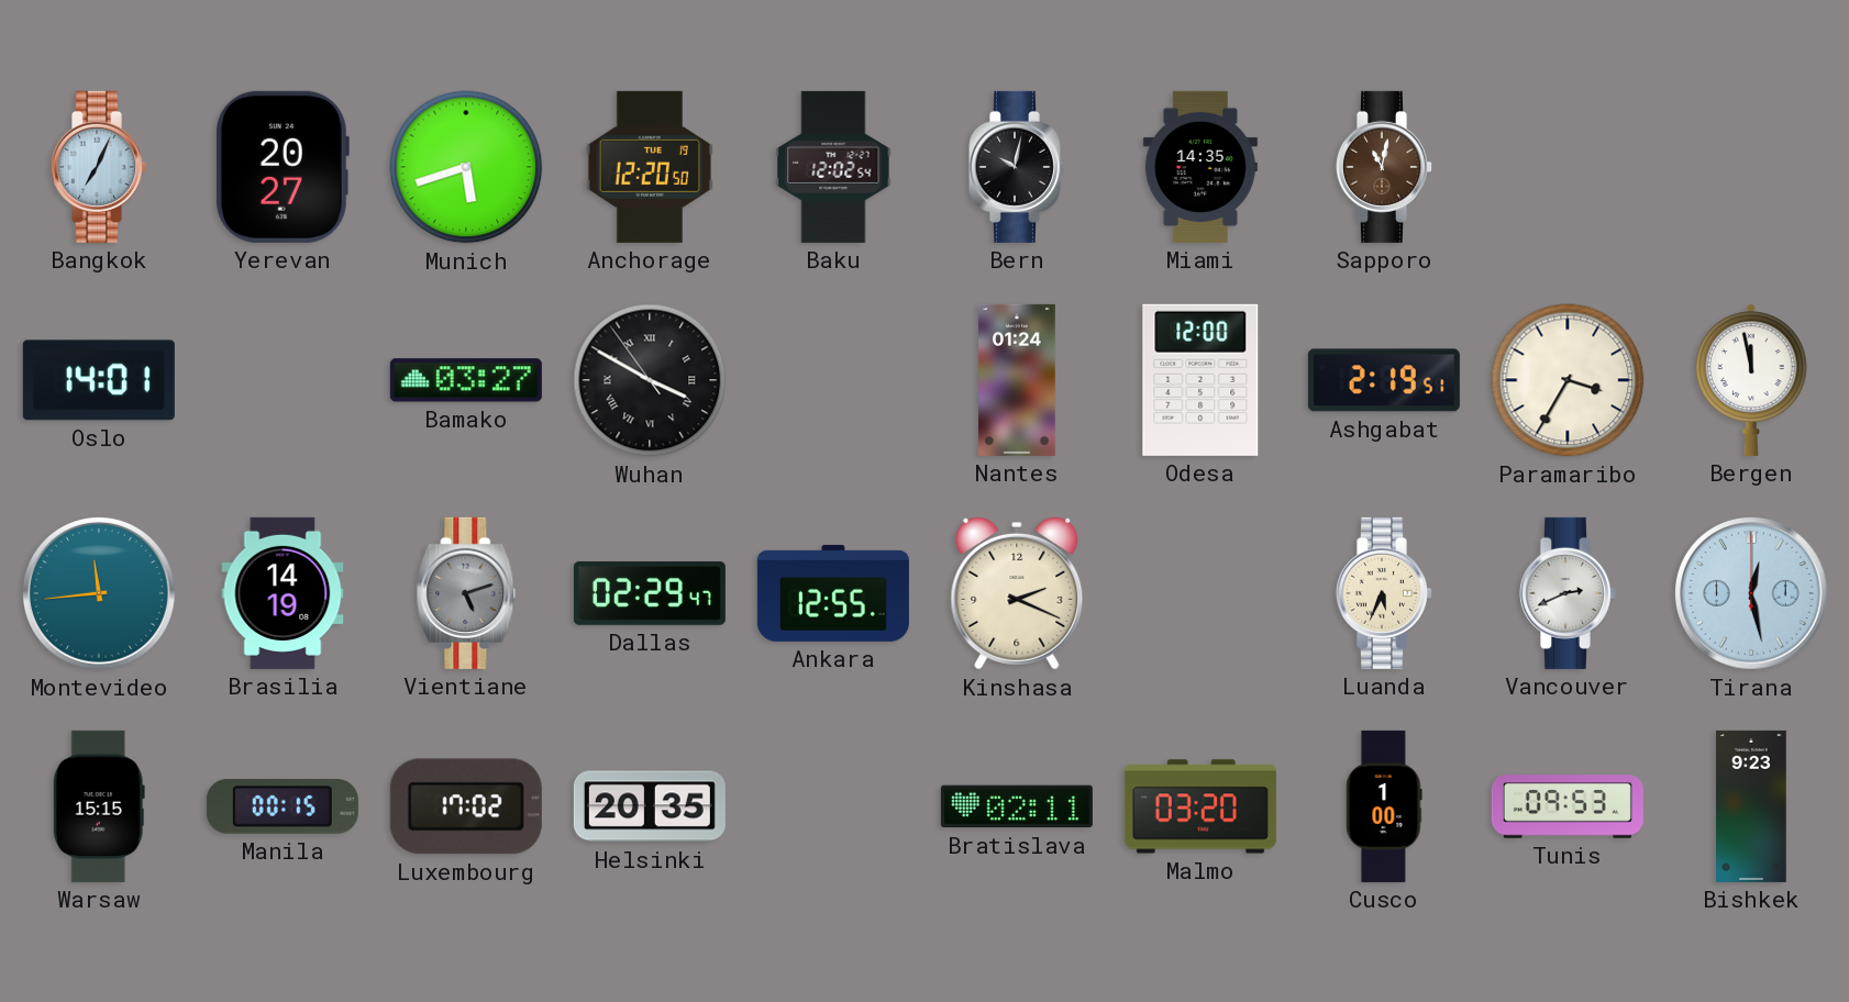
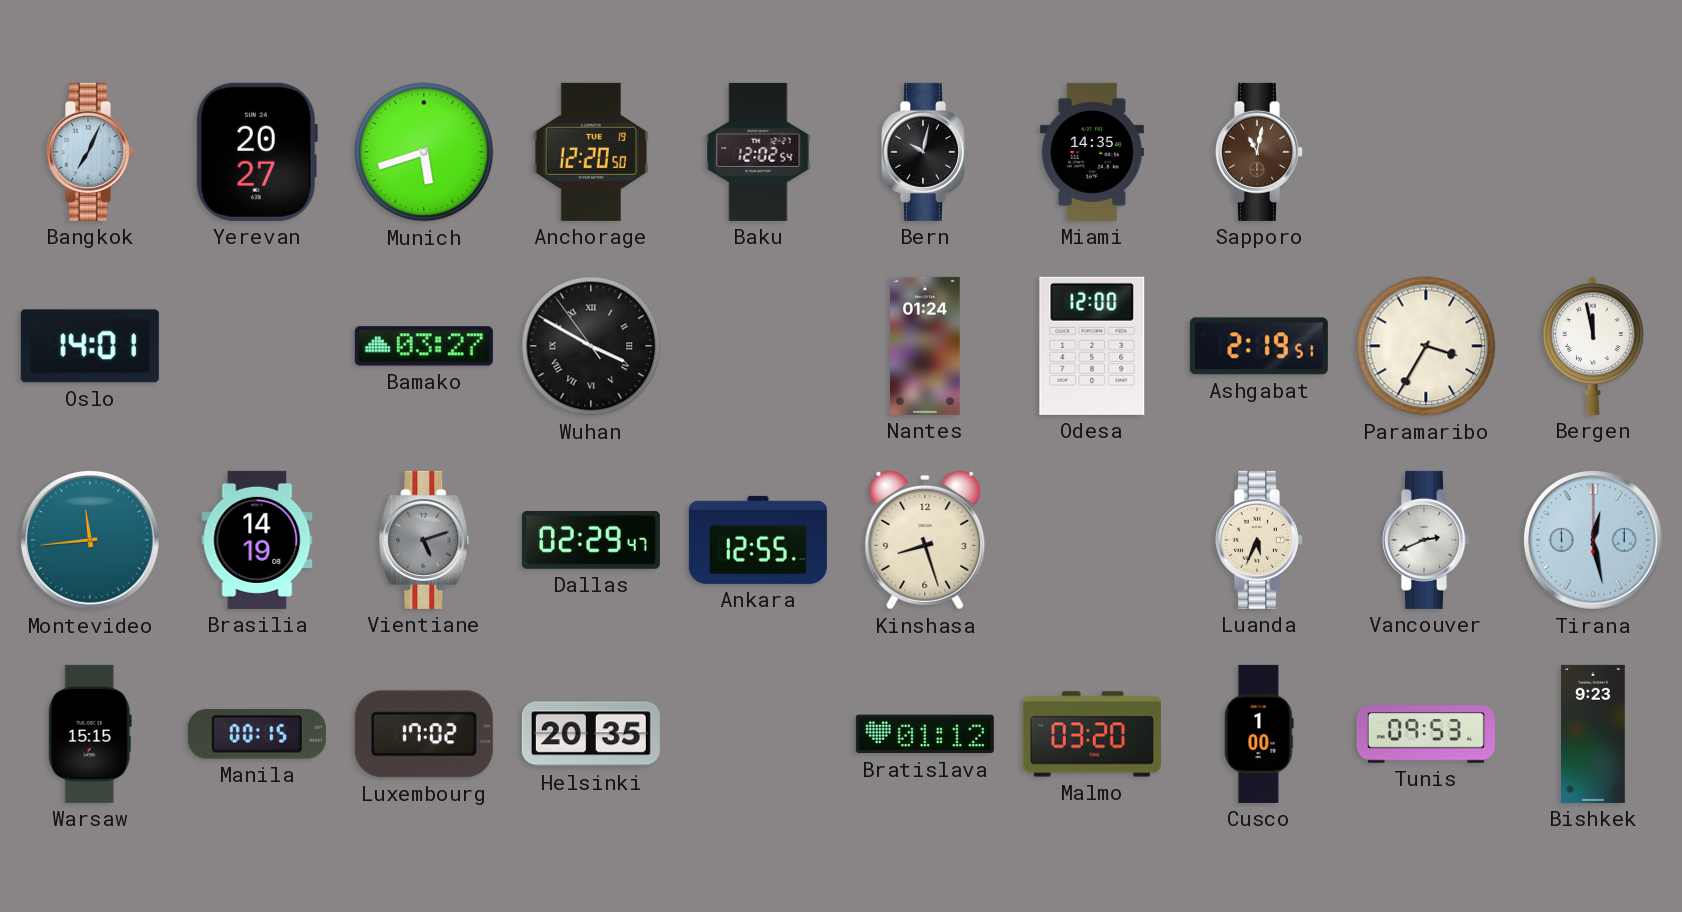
Kinshasa: 2:19 -> 8:27 (925, 540)
Bratislava: 02:11 -> 01:12 (925, 734)
